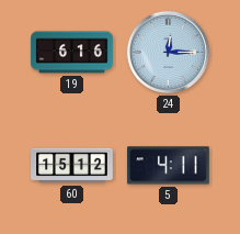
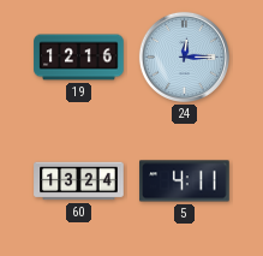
19: 6:16 -> 12:16 (79, 58)
60: 15:12 -> 13:24 (79, 181)
